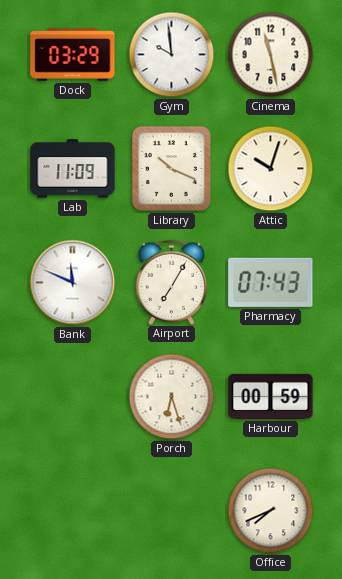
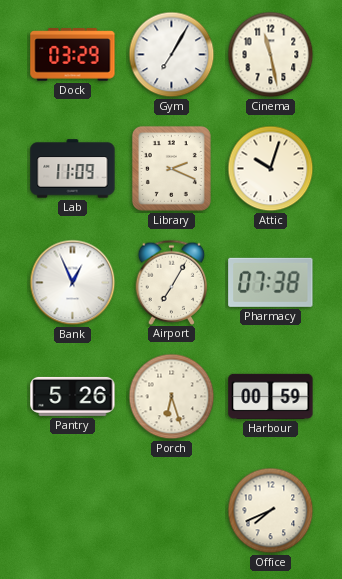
Gym: 9:59 -> 7:05 (172, 55)
Library: 10:19 -> 2:19 (171, 168)
Bank: 11:49 -> 12:56 (73, 283)
Pharmacy: 07:43 -> 07:38 (271, 282)
Pantry: none -> 5:26 (73, 396)
